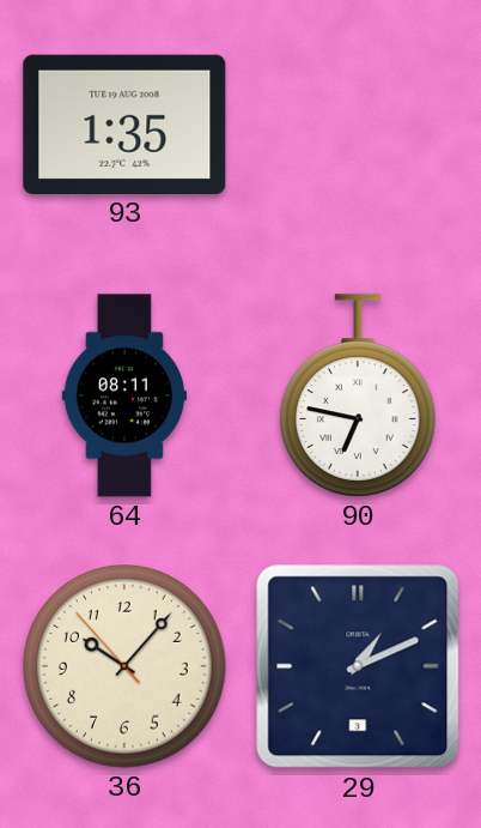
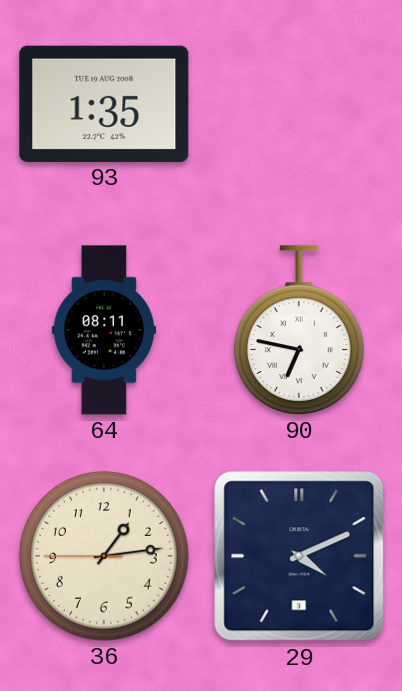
36: 10:06 -> 1:13 (104, 556)
29: 1:11 -> 4:11 (299, 556)
